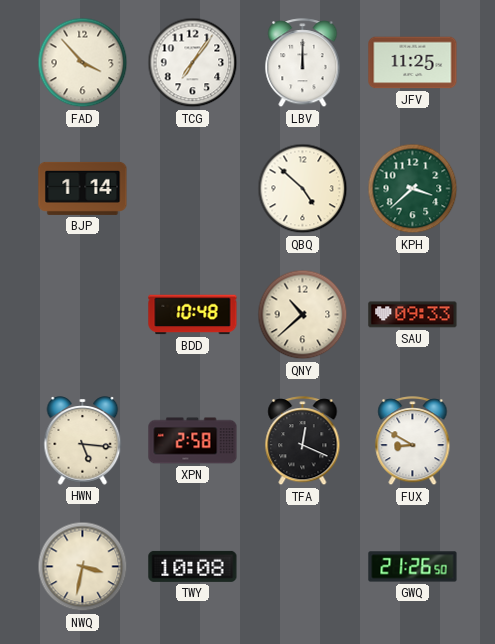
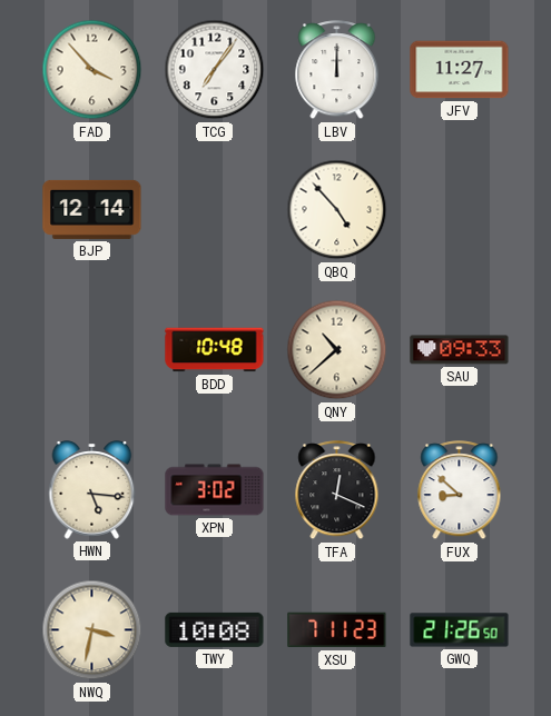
JFV: 11:25 -> 11:27 (460, 70)
BJP: 1:14 -> 12:14 (92, 209)
QBQ: 4:52 -> 4:53 (337, 210)
KPH: 3:38 -> none (413, 189)
XPN: 2:58 -> 3:02 (215, 490)
FUX: 8:50 -> 8:52 (460, 490)
XSU: none -> 7:11 (337, 630)
